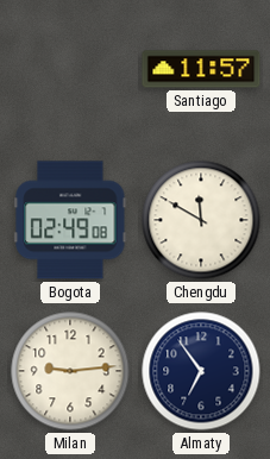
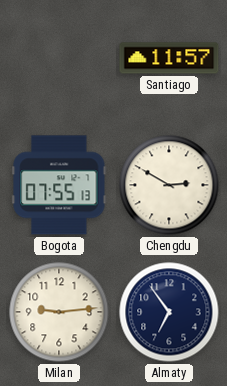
Bogota: 02:49 -> 07:55 (59, 185)
Chengdu: 11:50 -> 2:50 (169, 185)
